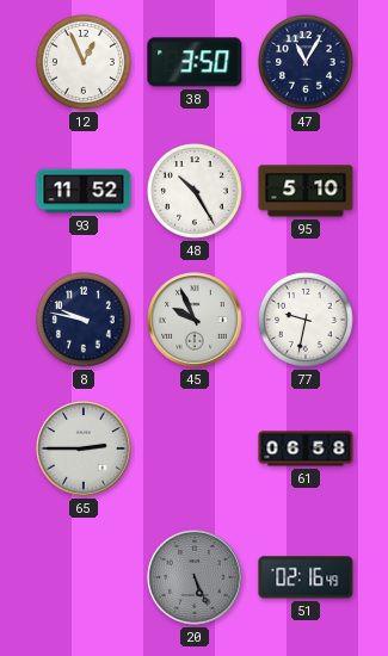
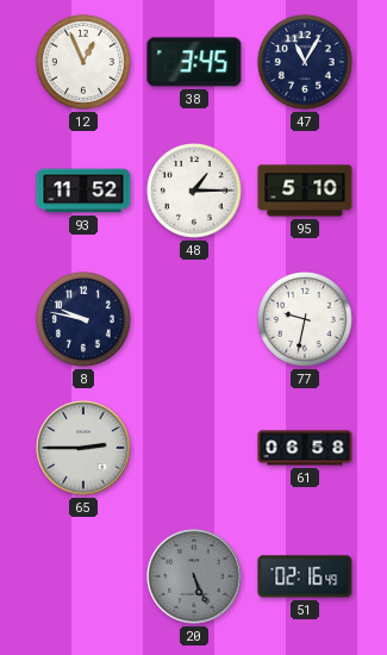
38: 3:50 -> 3:45 (194, 62)
48: 10:25 -> 1:15 (194, 191)
45: 9:56 -> none (195, 320)
